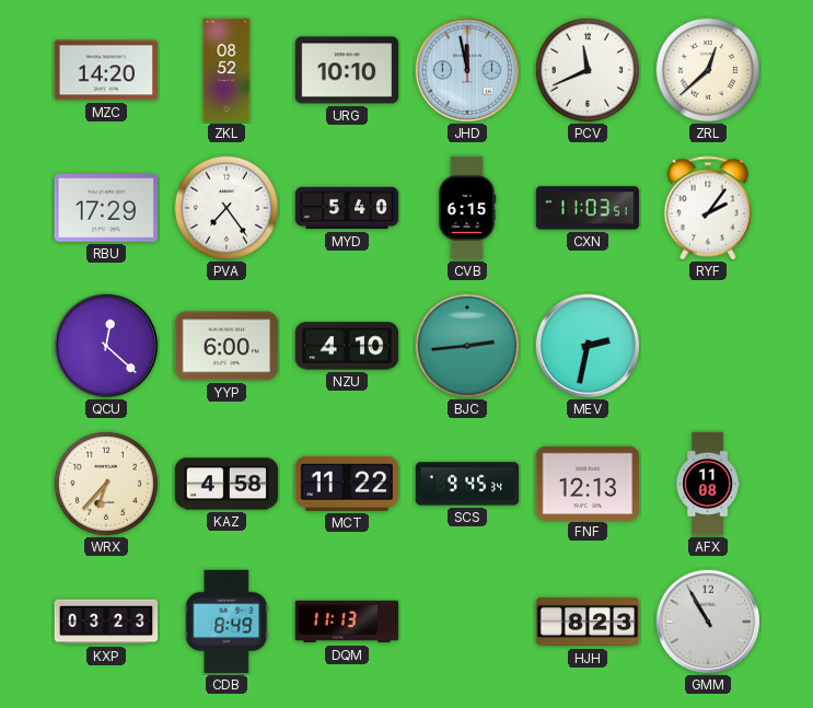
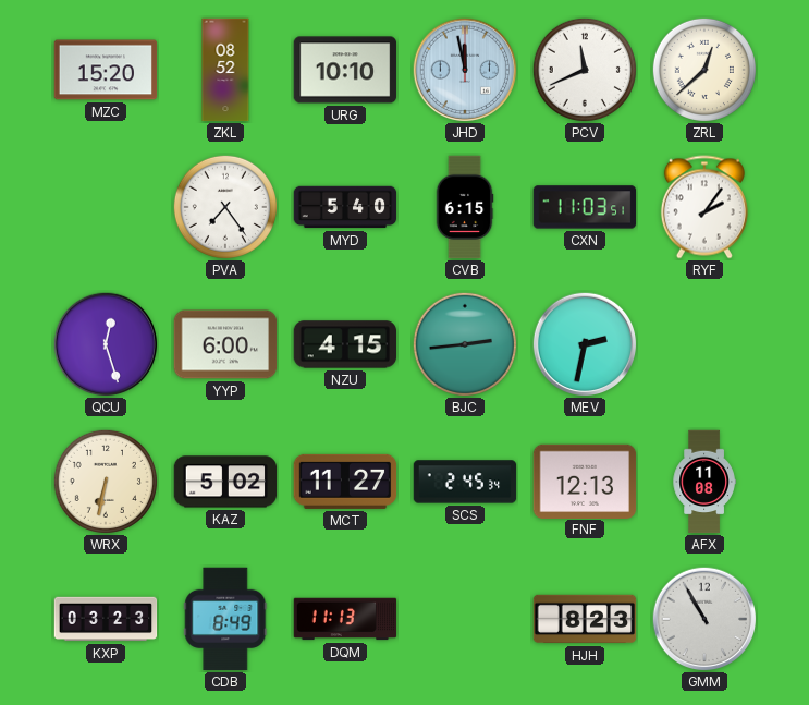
MZC: 14:20 -> 15:20 (106, 70)
RBU: 17:29 -> none (106, 208)
QCU: 12:22 -> 12:27 (106, 344)
NZU: 4:10 -> 4:15 (345, 344)
WRX: 6:37 -> 6:32 (106, 482)
KAZ: 4:58 -> 5:02 (225, 482)
MCT: 11:22 -> 11:27 (345, 482)
SCS: 9:45 -> 2:45 (465, 482)
